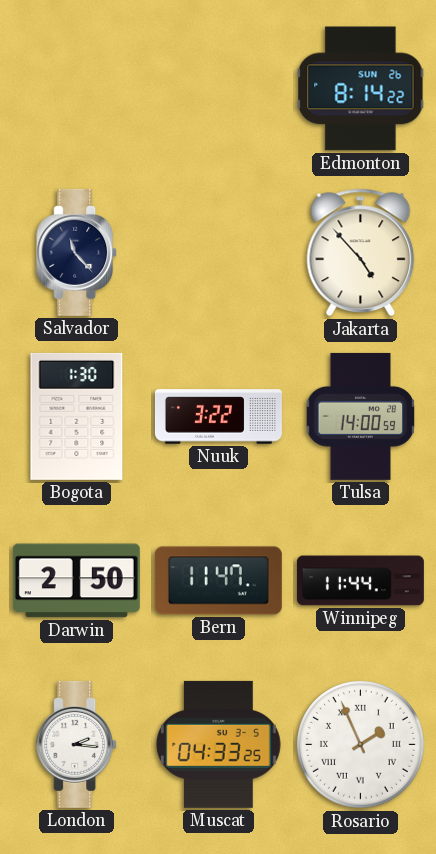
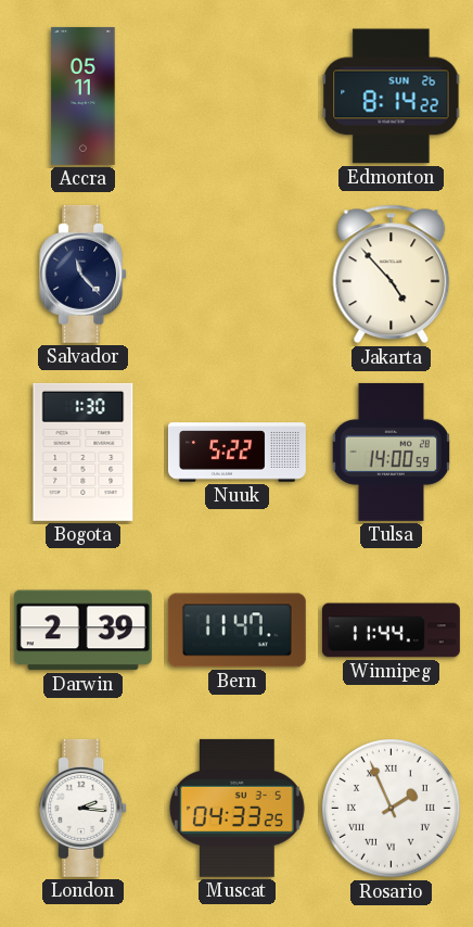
Accra: none -> 05:11 (84, 96)
Nuuk: 3:22 -> 5:22 (237, 453)
Darwin: 2:50 -> 2:39 (82, 631)
